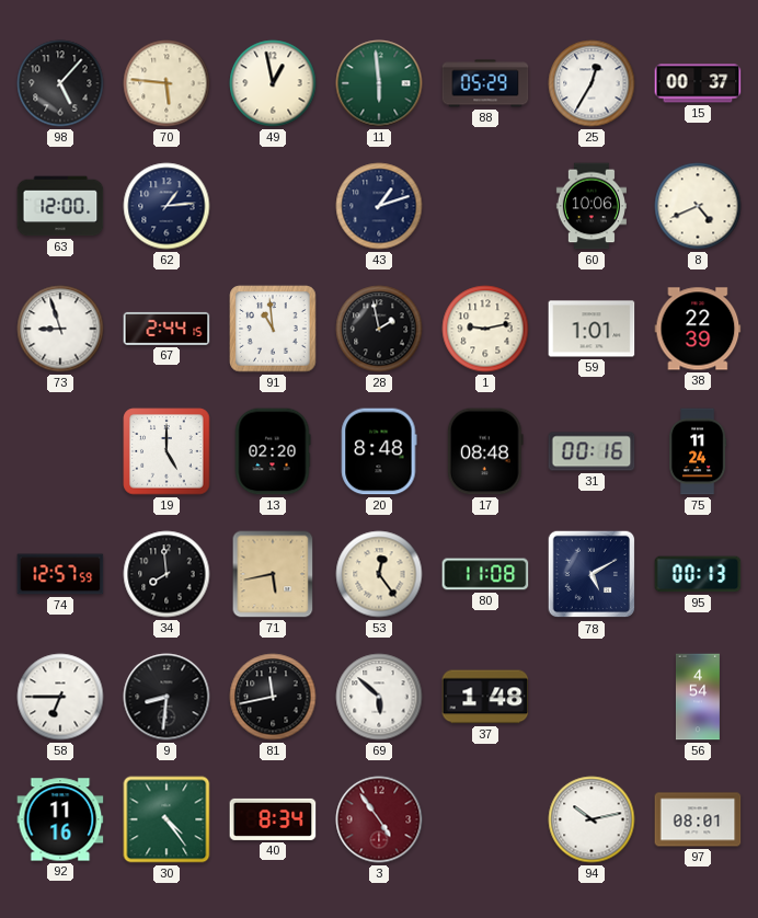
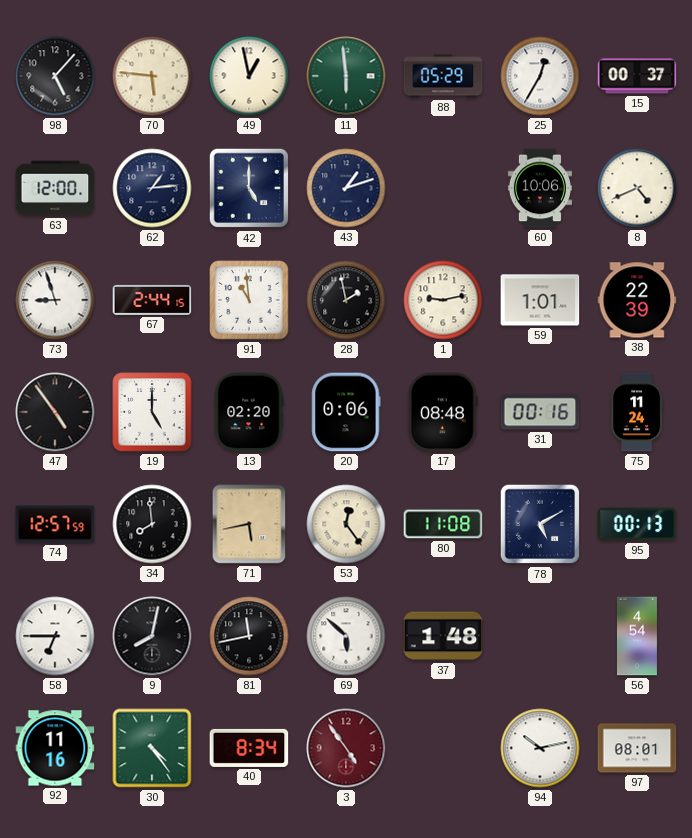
42: none -> 5:00 (249, 188)
47: none -> 4:54 (55, 412)
20: 8:48 -> 0:06 (346, 412)
9: 8:31 -> 8:02 (152, 636)
